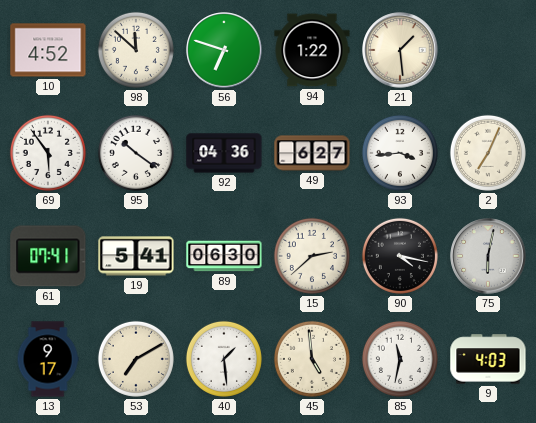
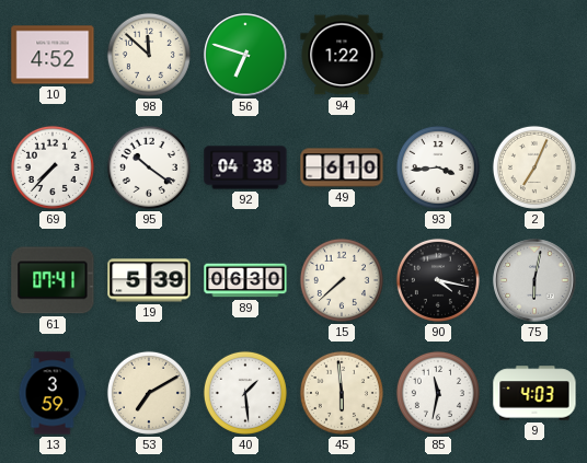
21: 1:29 -> none (400, 50)
69: 5:54 -> 7:37 (53, 167)
92: 04:36 -> 04:38 (245, 167)
49: 6:27 -> 6:10 (342, 167)
19: 5:41 -> 5:39 (149, 280)
15: 2:38 -> 7:38 (342, 280)
13: 9:17 -> 3:59 (53, 393)
45: 4:59 -> 5:59 (342, 393)
